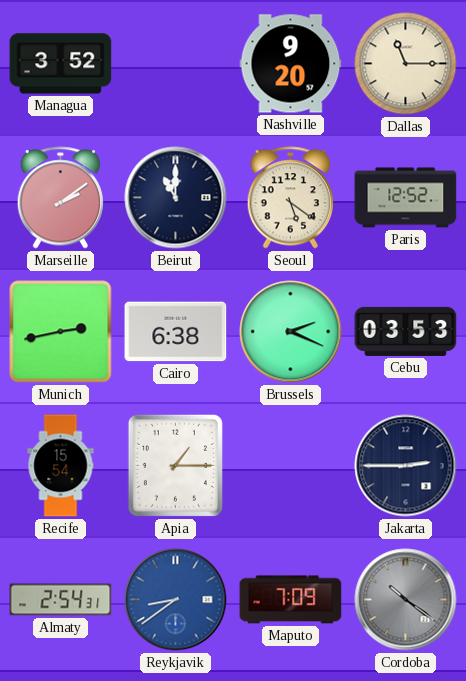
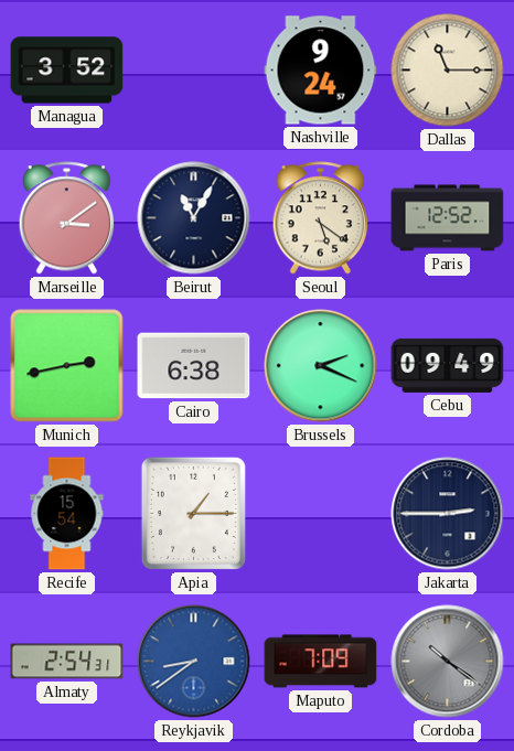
Nashville: 9:20 -> 9:24 (321, 71)
Marseille: 2:09 -> 3:09 (67, 218)
Beirut: 11:00 -> 11:05 (194, 218)
Cebu: 03:53 -> 09:49 (448, 365)
